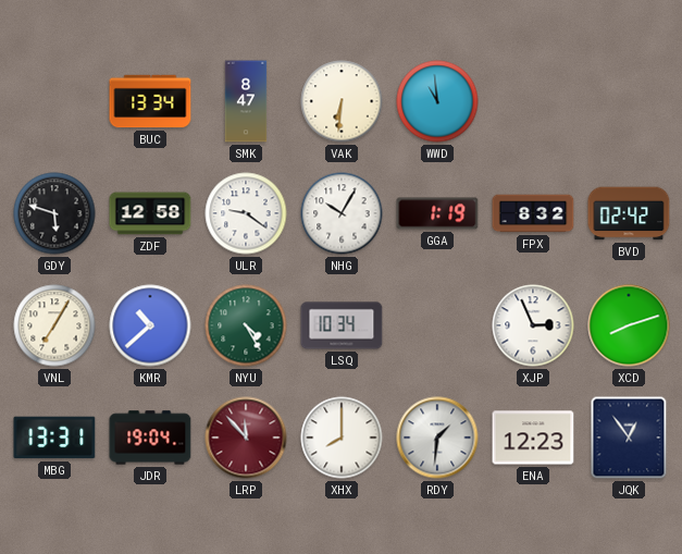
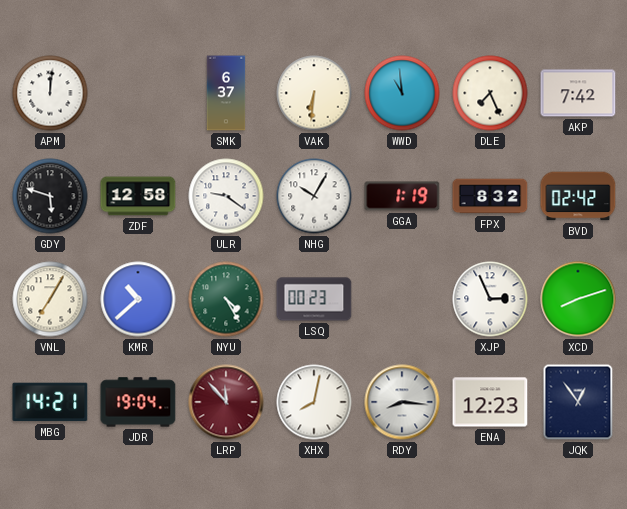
APM: none -> 12:01 (50, 93)
BUC: 13:34 -> none (150, 101)
SMK: 8:47 -> 6:37 (226, 93)
DLE: none -> 7:26 (490, 93)
AKP: none -> 7:42 (578, 93)
LSQ: 10:34 -> 00:23 (314, 299)
MBG: 13:31 -> 14:21 (50, 402)
XHX: 8:00 -> 8:02 (314, 402)
RDY: 1:31 -> 8:16 (402, 402)
